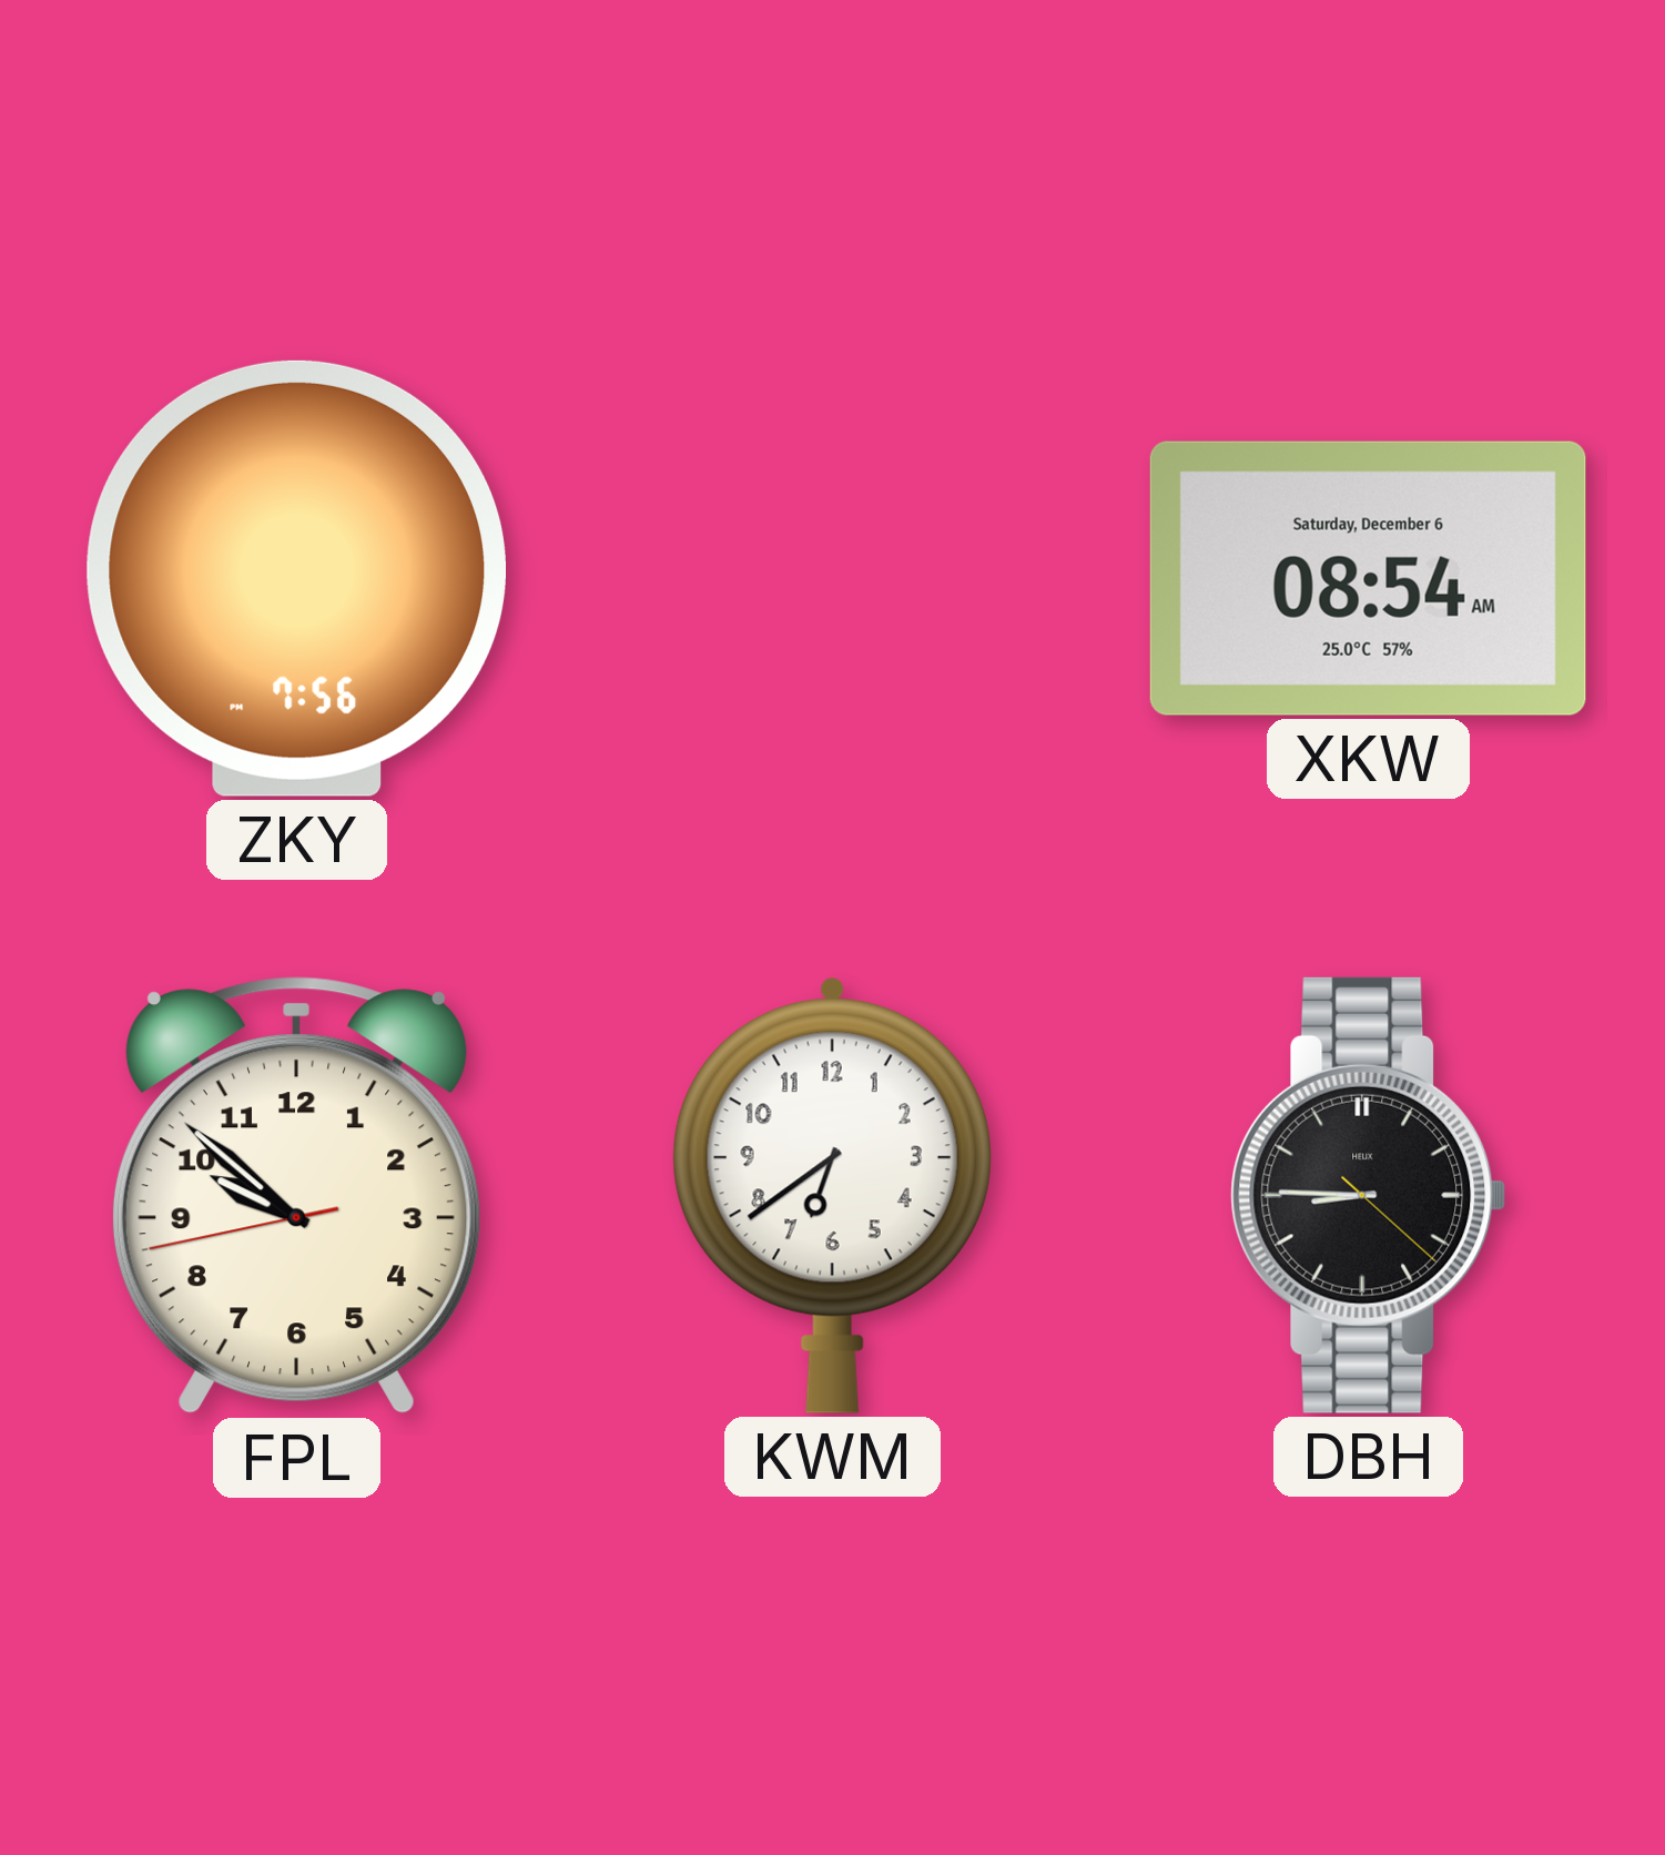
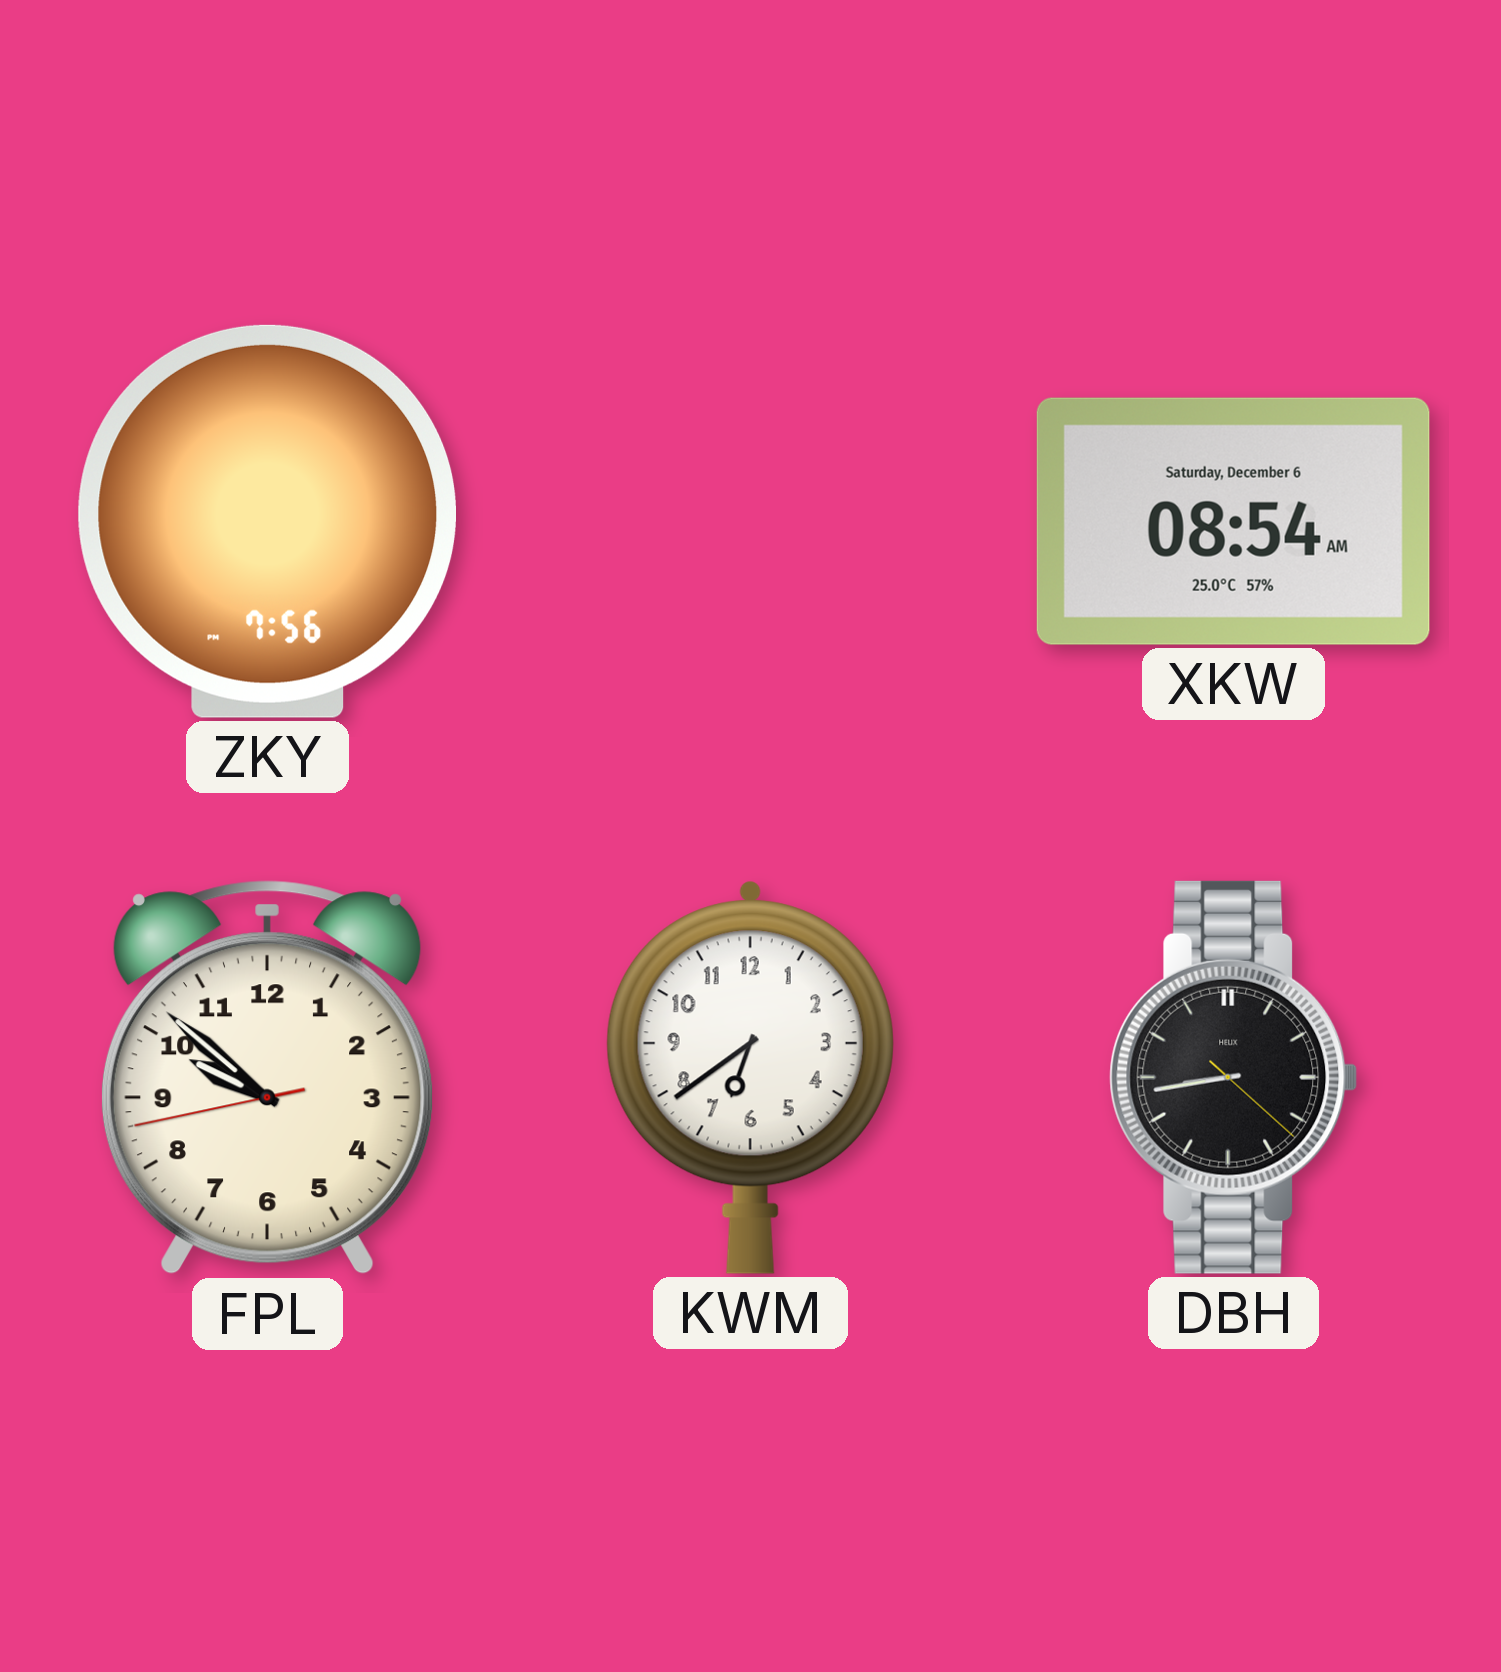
DBH: 8:45 -> 8:43 (1234, 1077)
